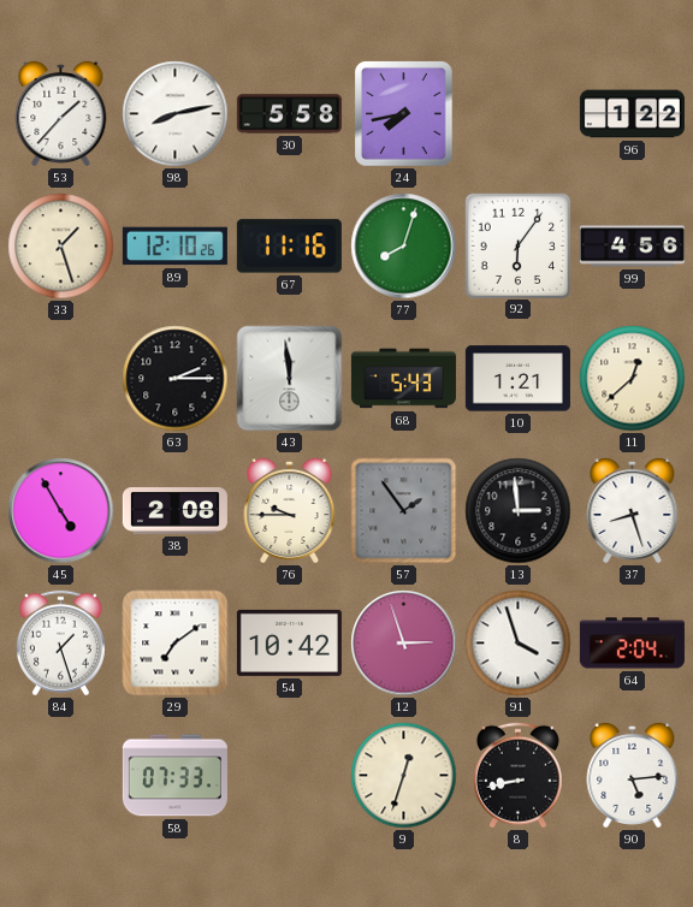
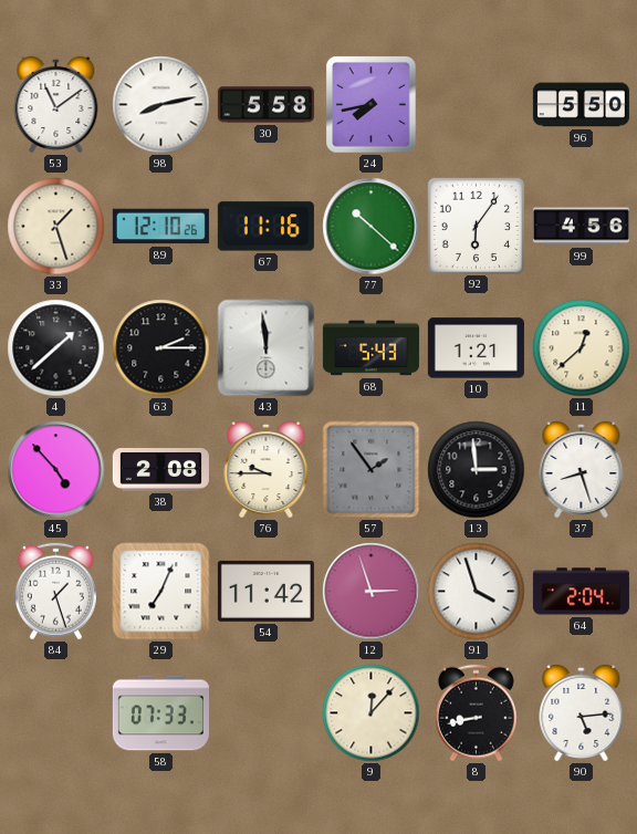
53: 1:37 -> 11:09 (56, 104)
96: 1:22 -> 5:50 (581, 105)
77: 8:03 -> 10:22 (372, 227)
4: none -> 1:38 (56, 348)
45: 4:55 -> 4:53 (56, 470)
29: 7:09 -> 7:04 (161, 592)
54: 10:42 -> 11:42 (265, 591)
9: 12:33 -> 12:07 (372, 713)
